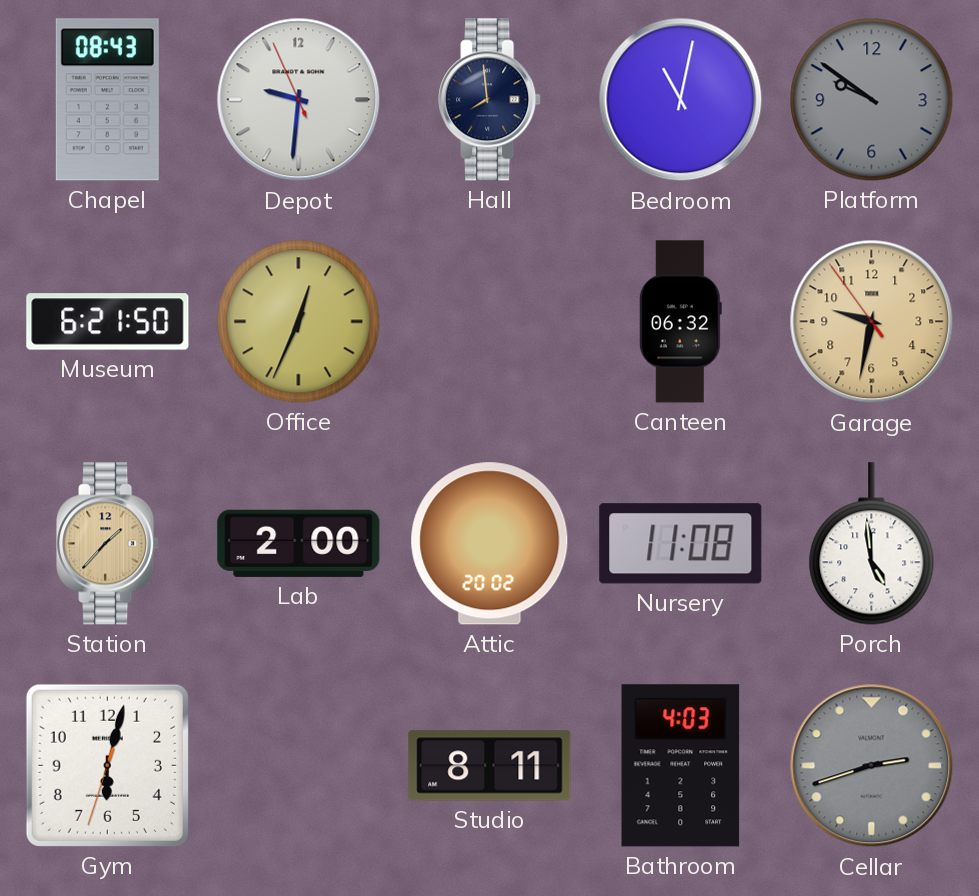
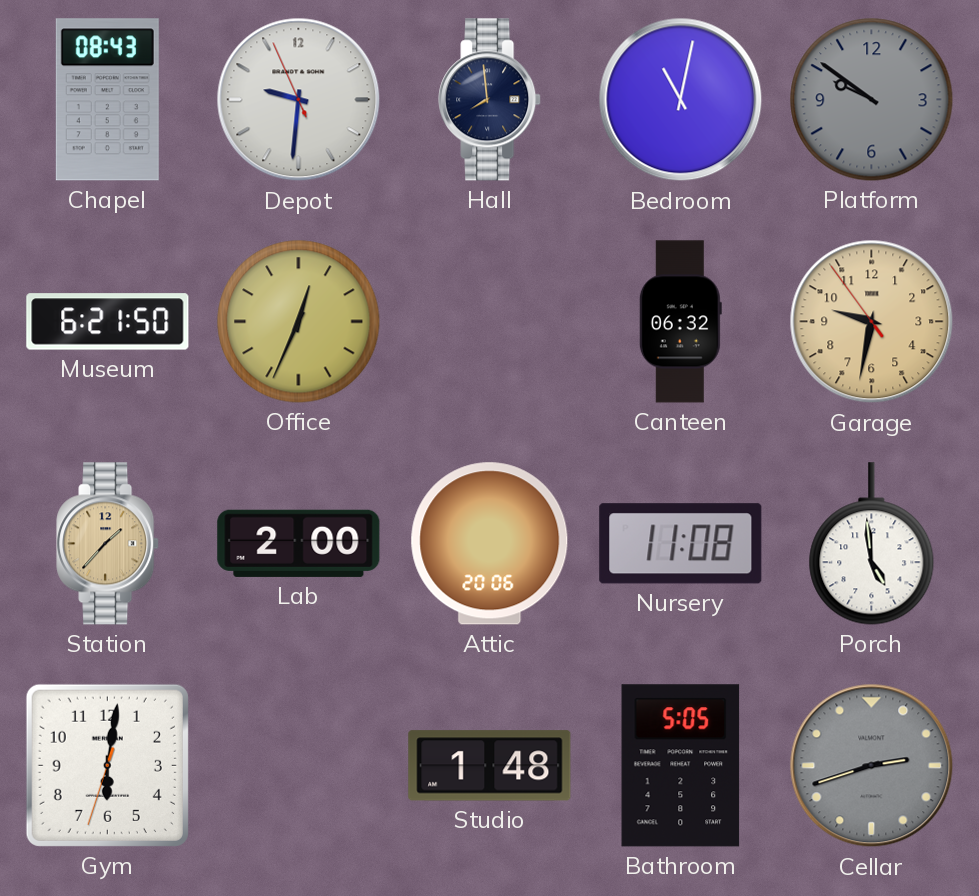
Attic: 20:02 -> 20:06 (490, 544)
Gym: 6:02 -> 6:01 (107, 765)
Studio: 8:11 -> 1:48 (490, 766)
Bathroom: 4:03 -> 5:05 (681, 766)
